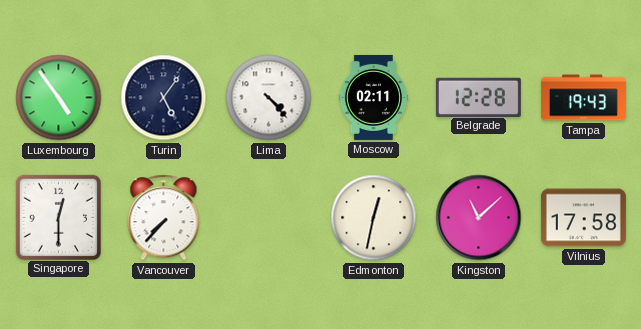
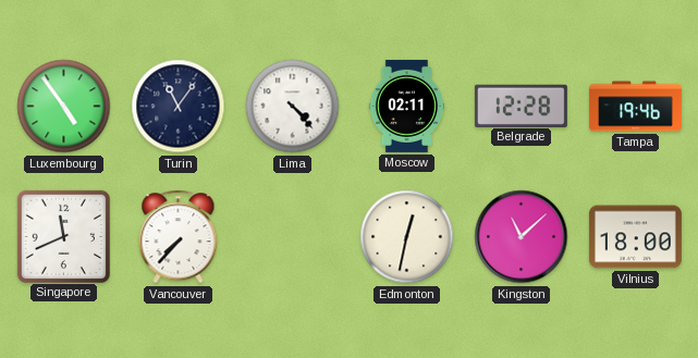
Turin: 5:06 -> 11:06 (179, 107)
Tampa: 19:43 -> 19:46 (635, 107)
Singapore: 12:30 -> 11:41 (63, 236)
Vilnius: 17:58 -> 18:00 (635, 237)
